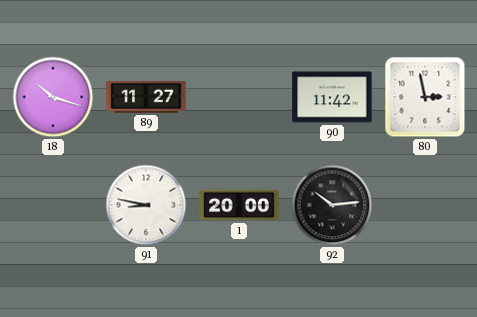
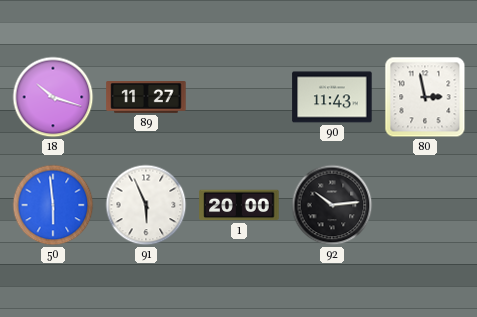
90: 11:42 -> 11:43 (332, 97)
50: none -> 5:59 (53, 205)
91: 8:47 -> 5:56 (146, 205)
